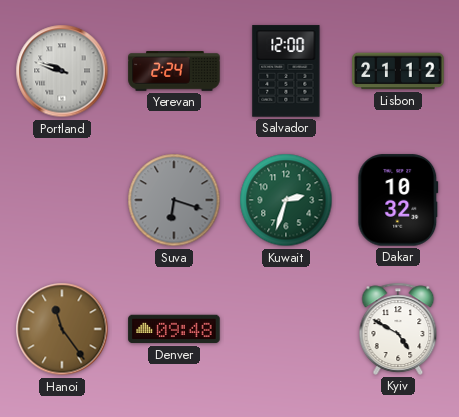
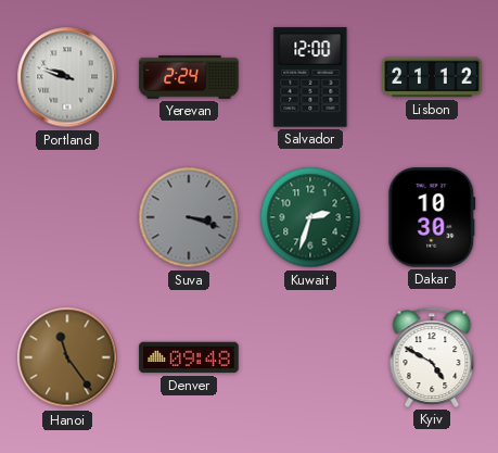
Suva: 6:18 -> 3:18 (189, 217)
Dakar: 10:32 -> 10:30 (432, 217)
